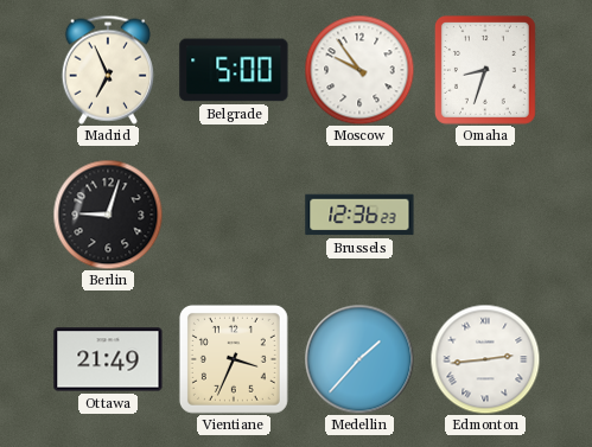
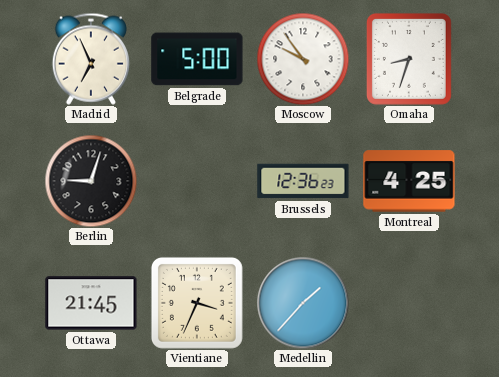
Montreal: none -> 4:25 (409, 181)
Ottawa: 21:49 -> 21:45 (91, 303)
Edmonton: 2:44 -> none (485, 359)
